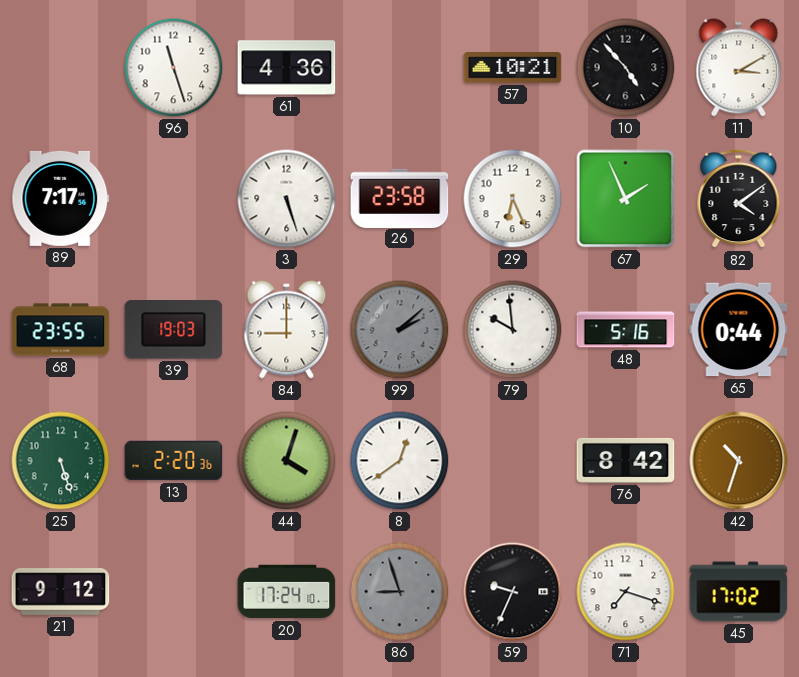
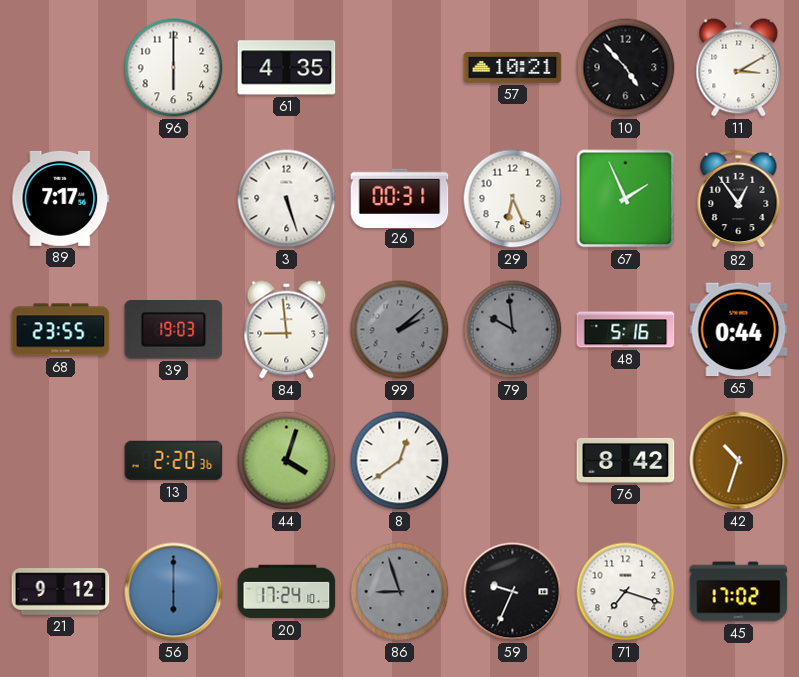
96: 11:27 -> 6:00 (174, 68)
61: 4:36 -> 4:35 (287, 68)
26: 23:58 -> 00:31 (400, 198)
82: 4:09 -> 12:54 (739, 199)
84: 9:00 -> 8:59 (287, 330)
79 dial: white -> grey (513, 330)
25: 5:27 -> none (61, 461)
56: none -> 6:00 (174, 592)
